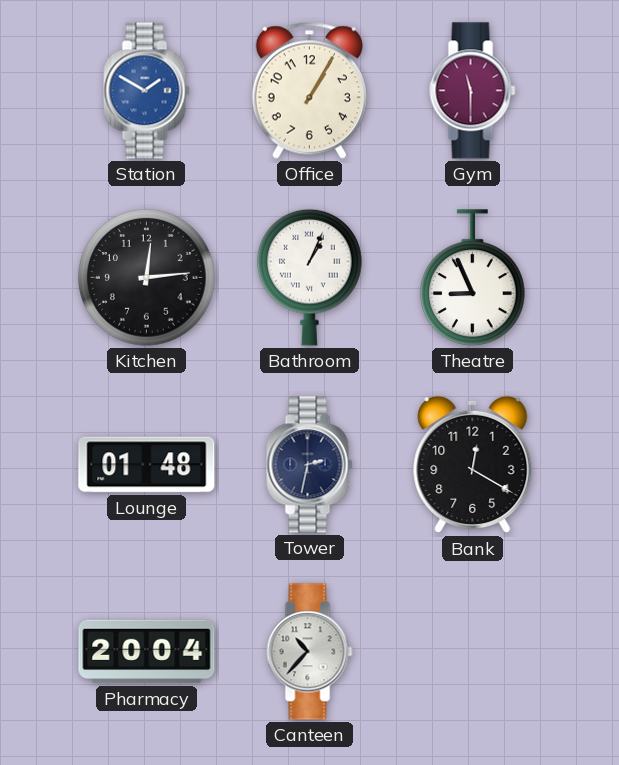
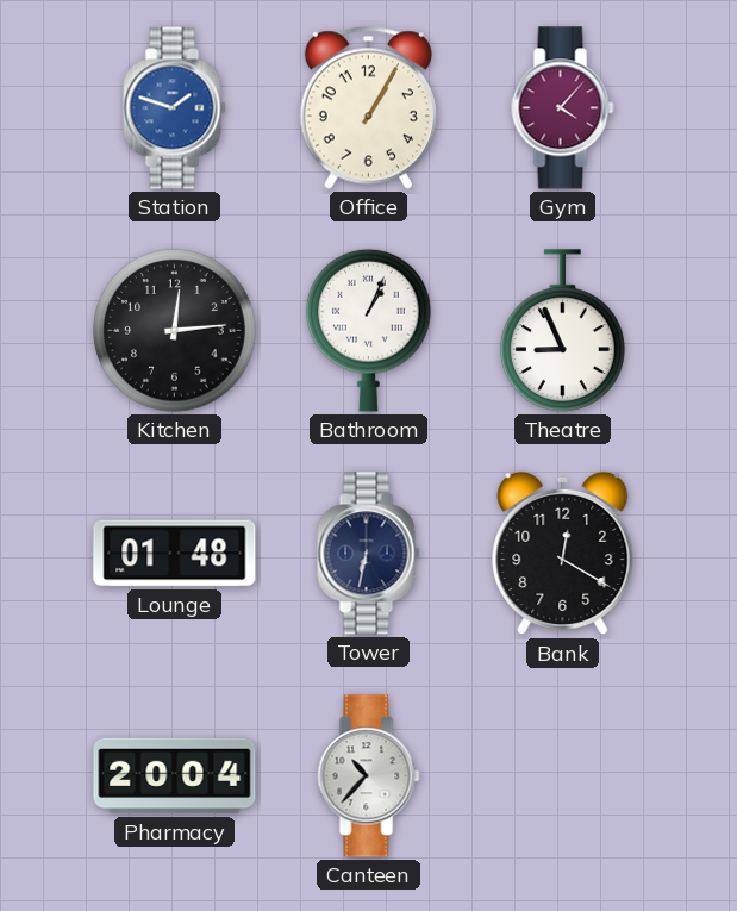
Station: 1:50 -> 1:48 (175, 108)
Gym: 11:30 -> 4:07 (563, 108)
Tower: 2:32 -> 6:32 (369, 554)
